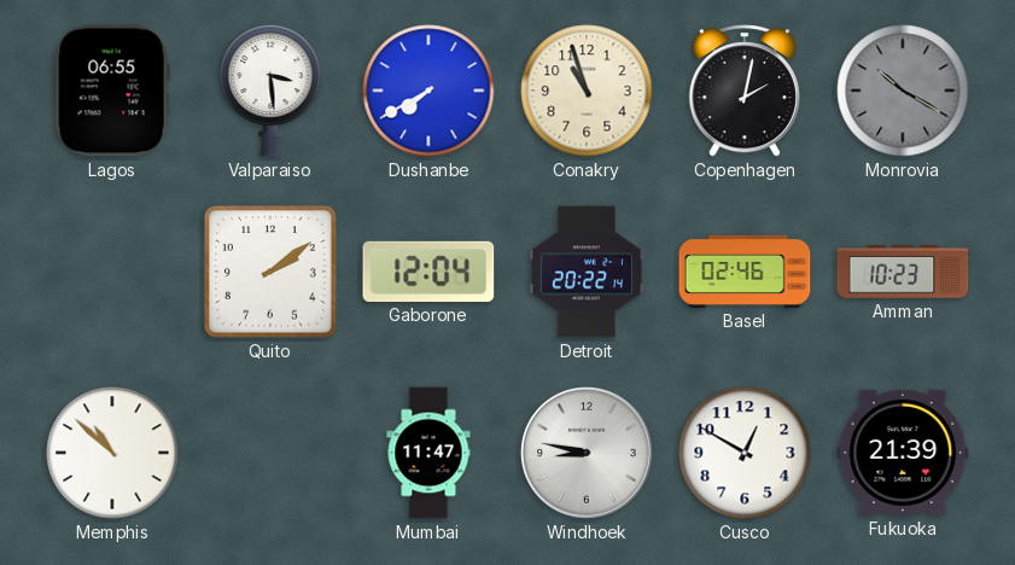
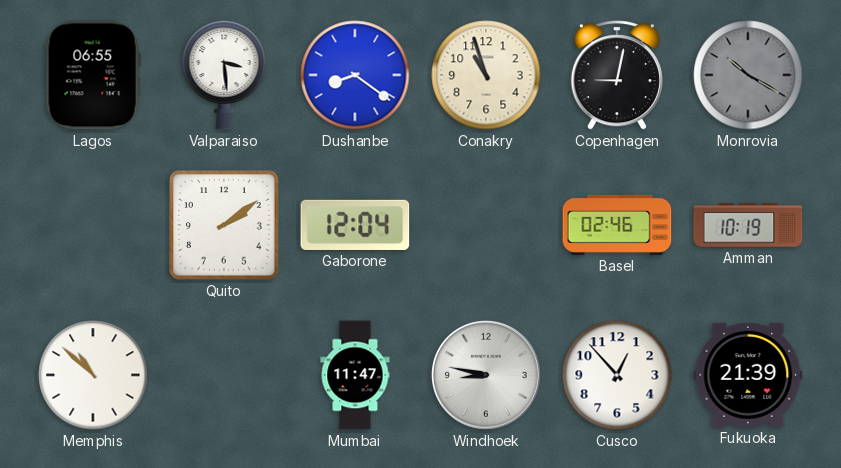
Dushanbe: 7:40 -> 8:21 (355, 75)
Copenhagen: 2:02 -> 9:02 (617, 75)
Detroit: 20:22 -> none (587, 272)
Amman: 10:23 -> 10:19 (748, 225)
Cusco: 12:50 -> 12:53 (617, 375)
